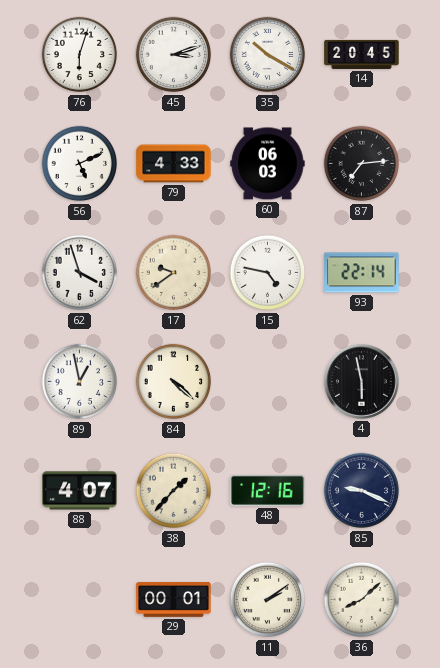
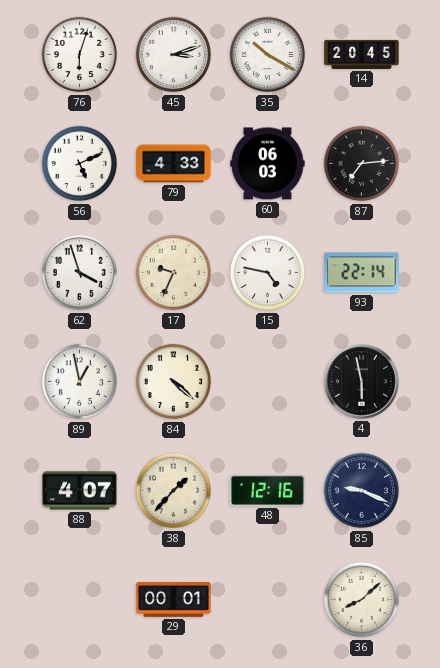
17: 9:39 -> 9:34 (174, 273)
11: 2:09 -> none (268, 600)
